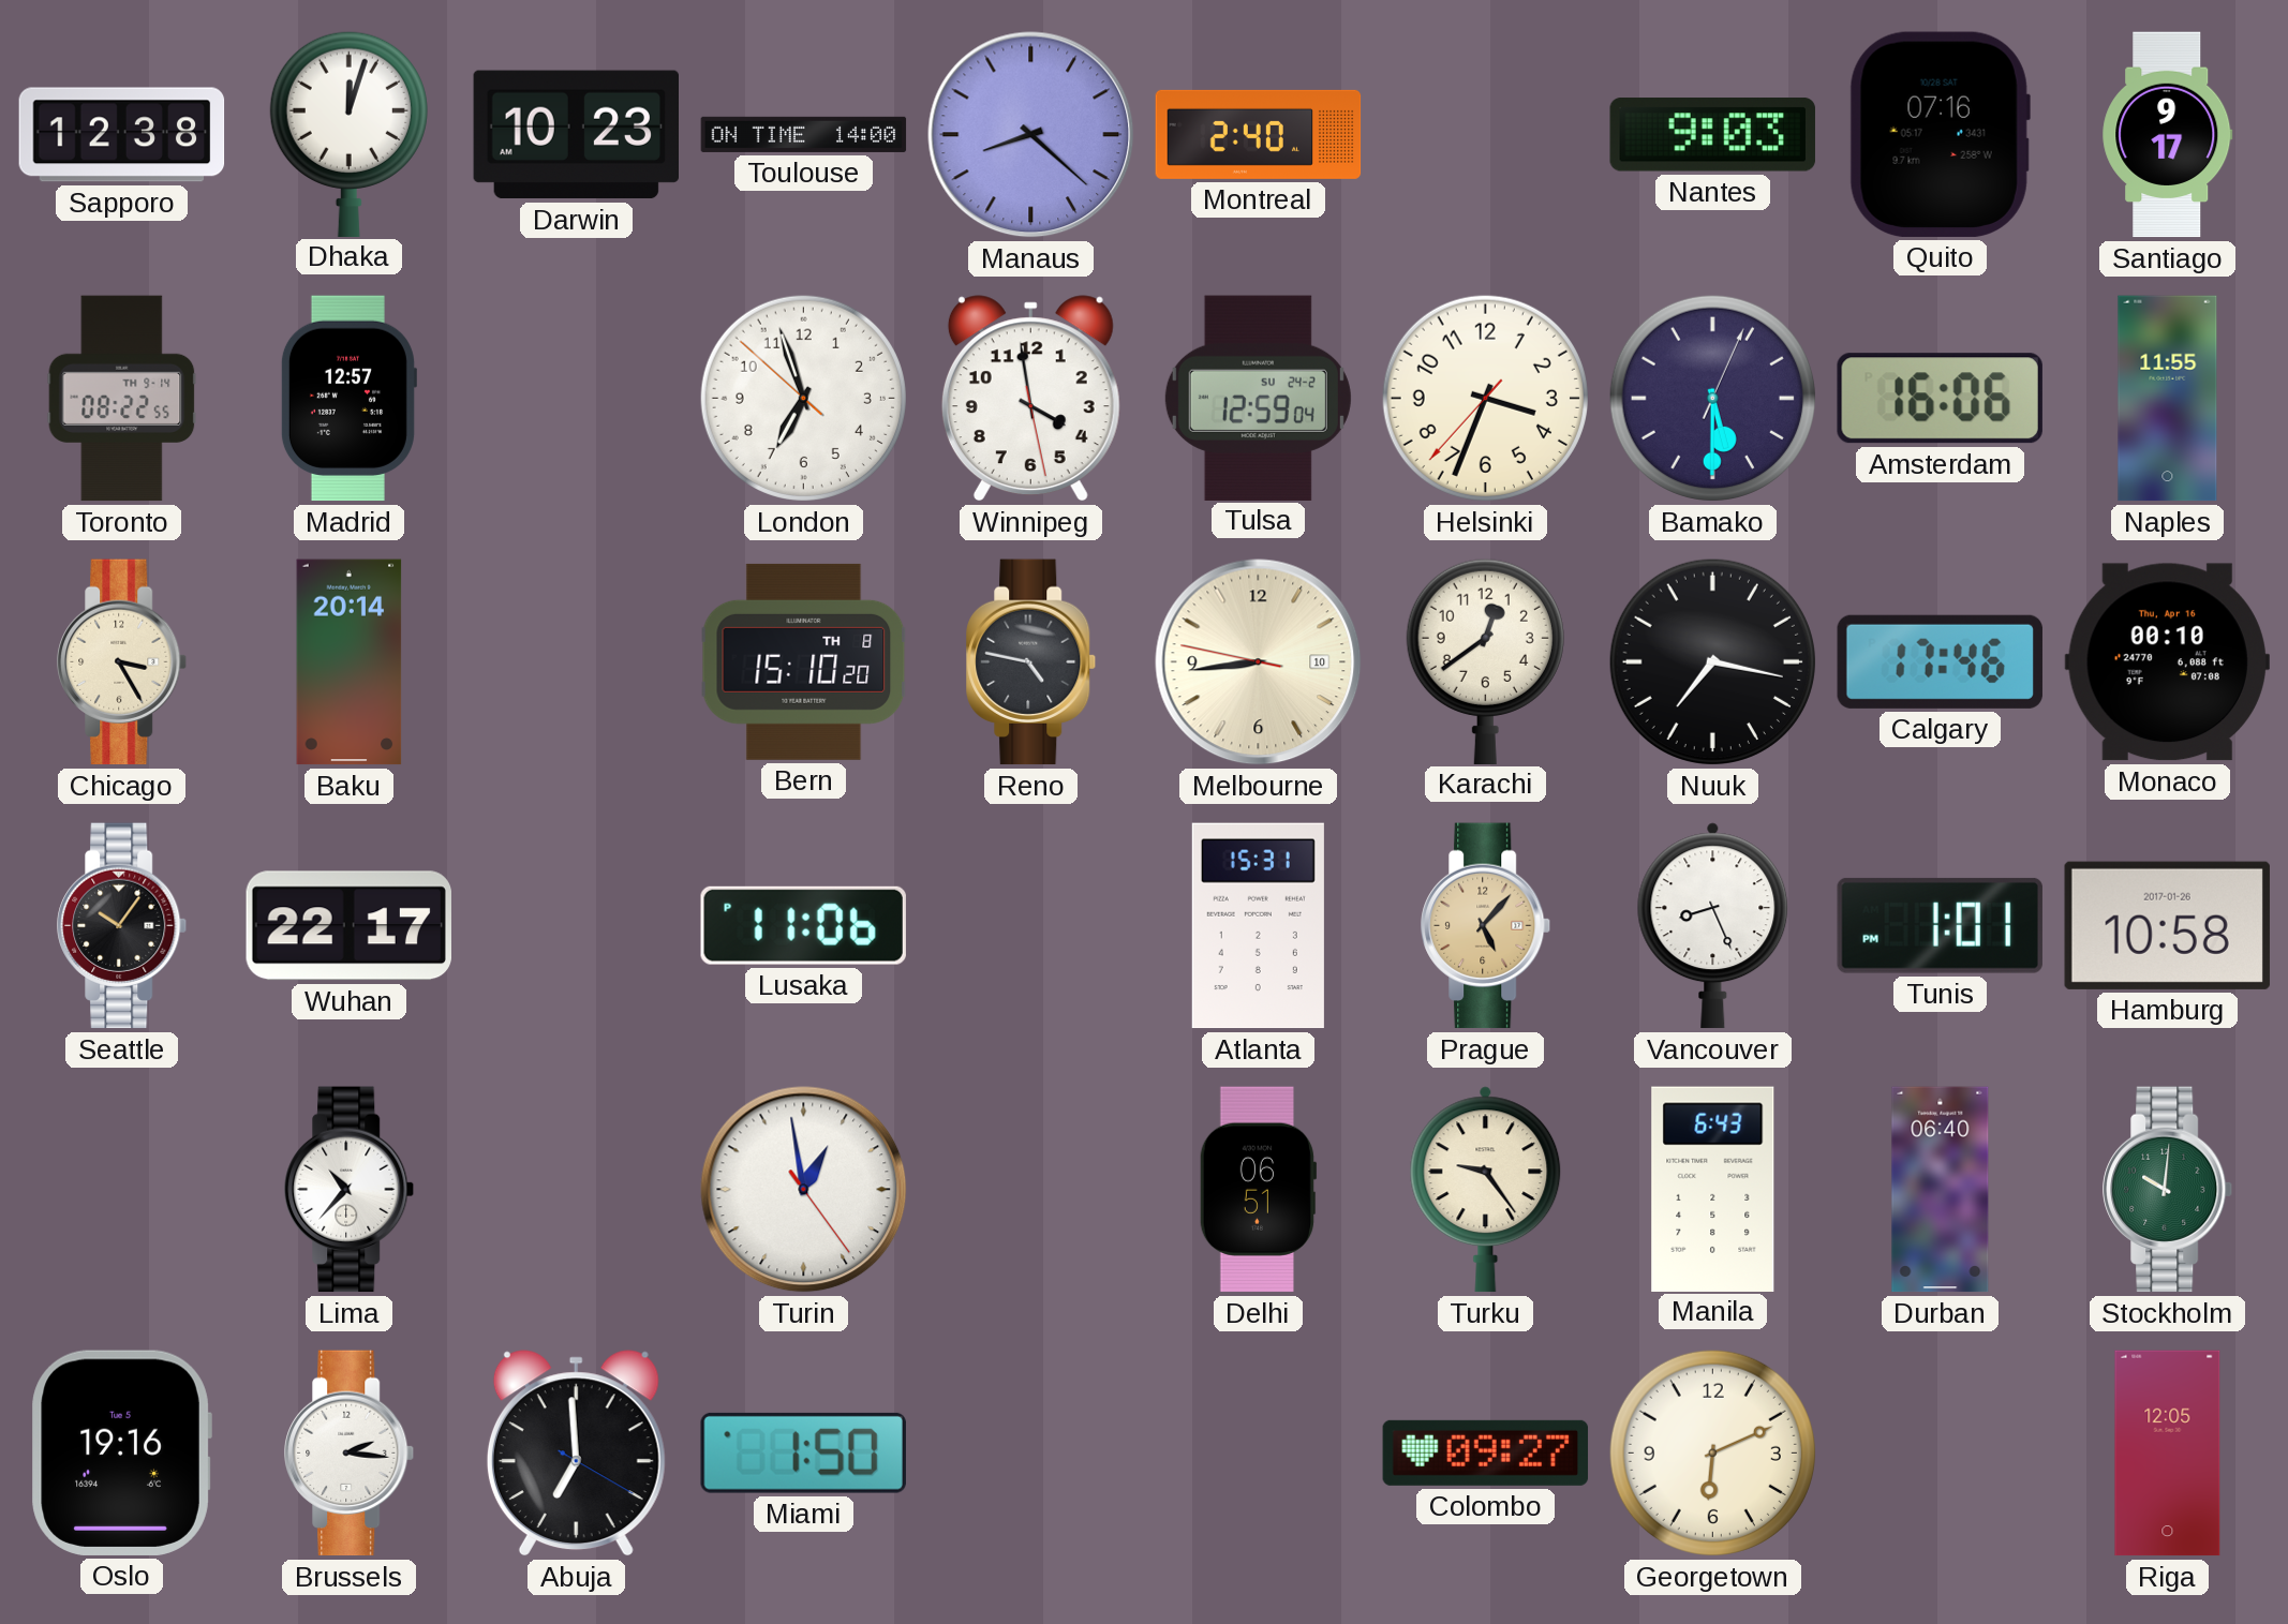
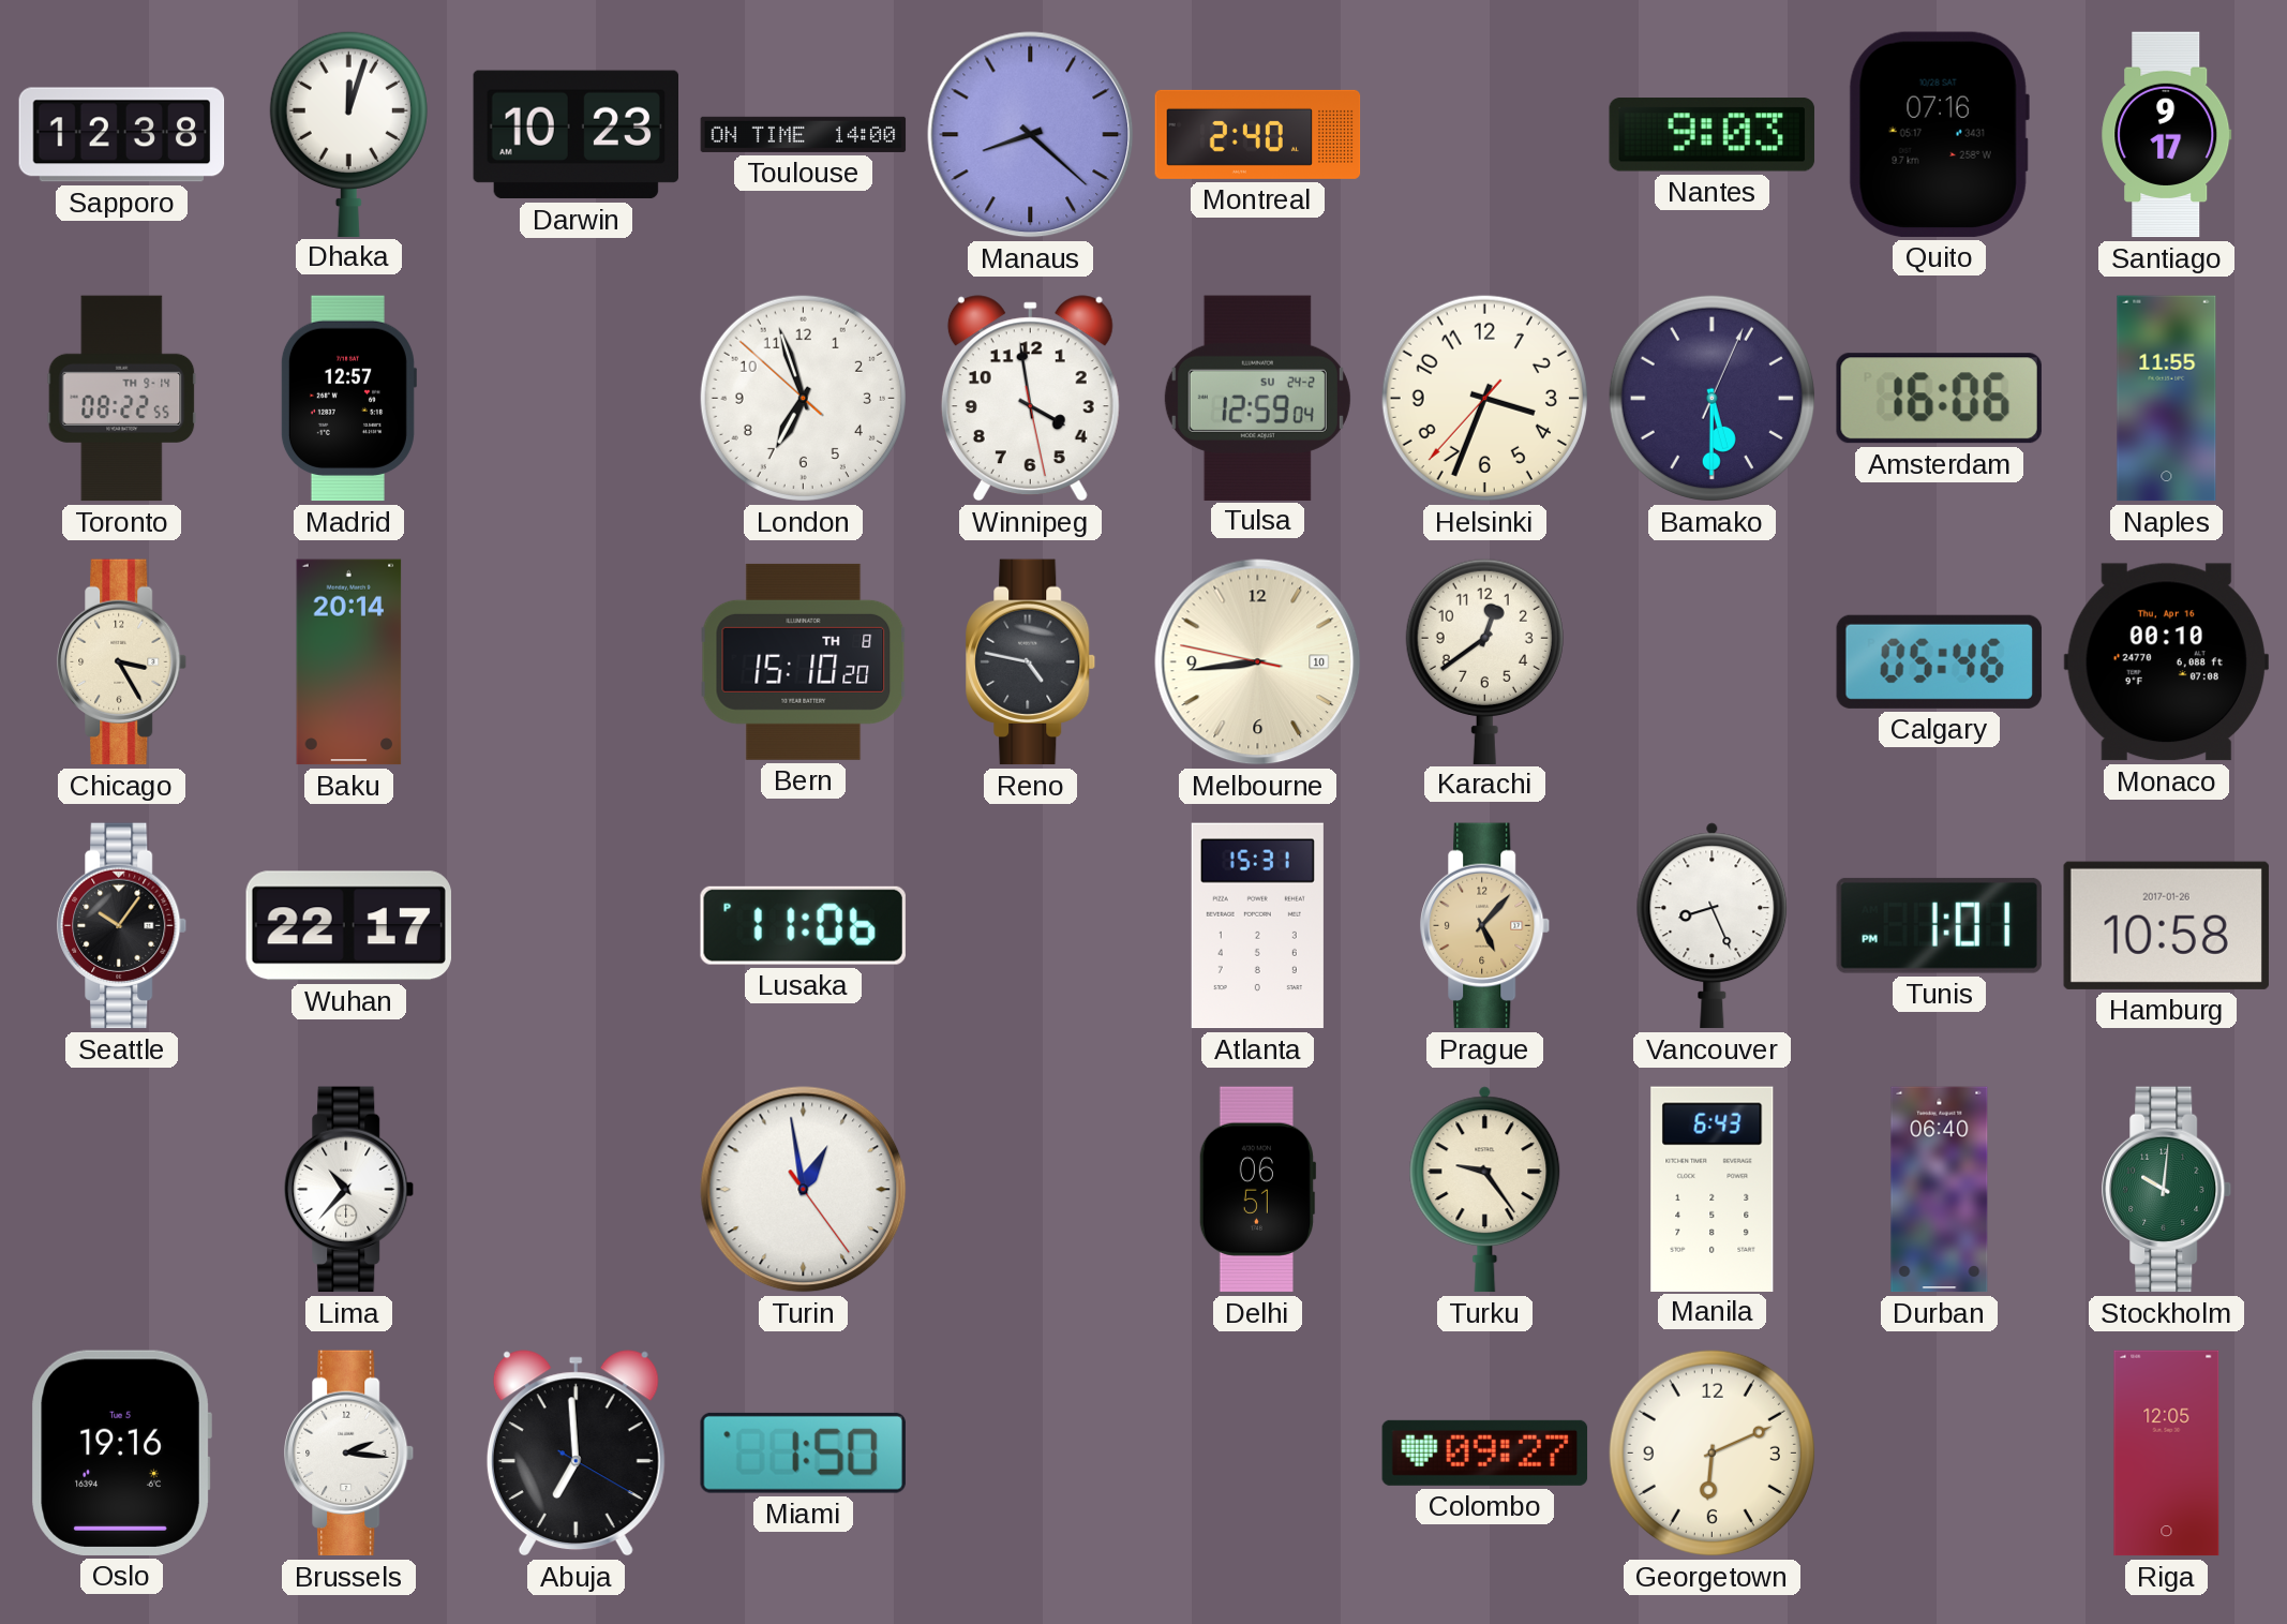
Nuuk: 7:17 -> none (1712, 661)
Calgary: 17:46 -> 05:46 (1939, 661)
